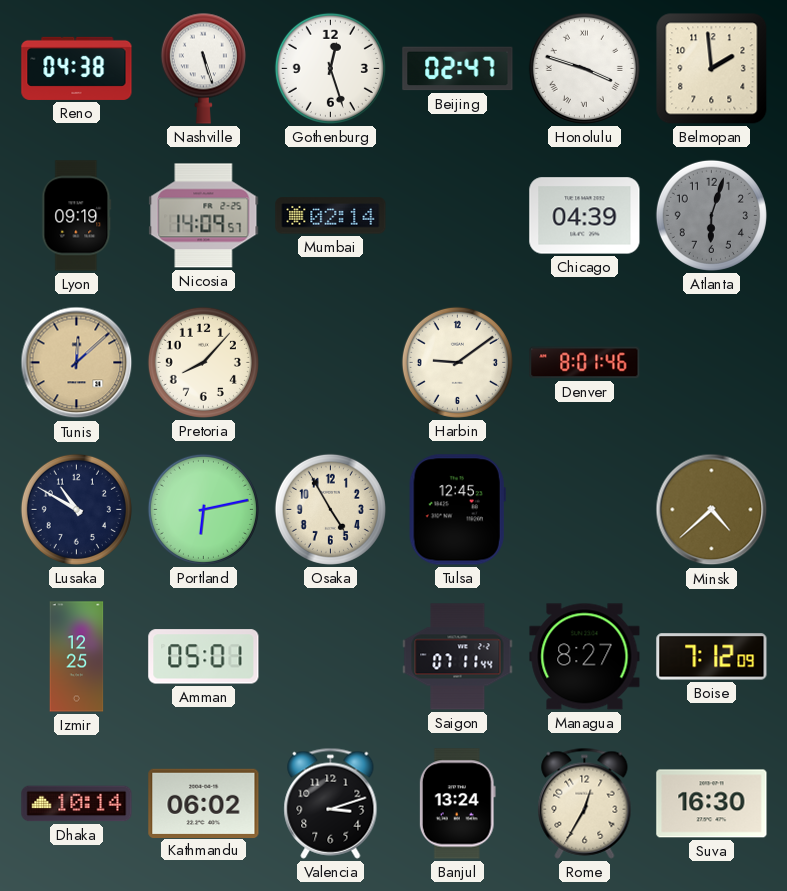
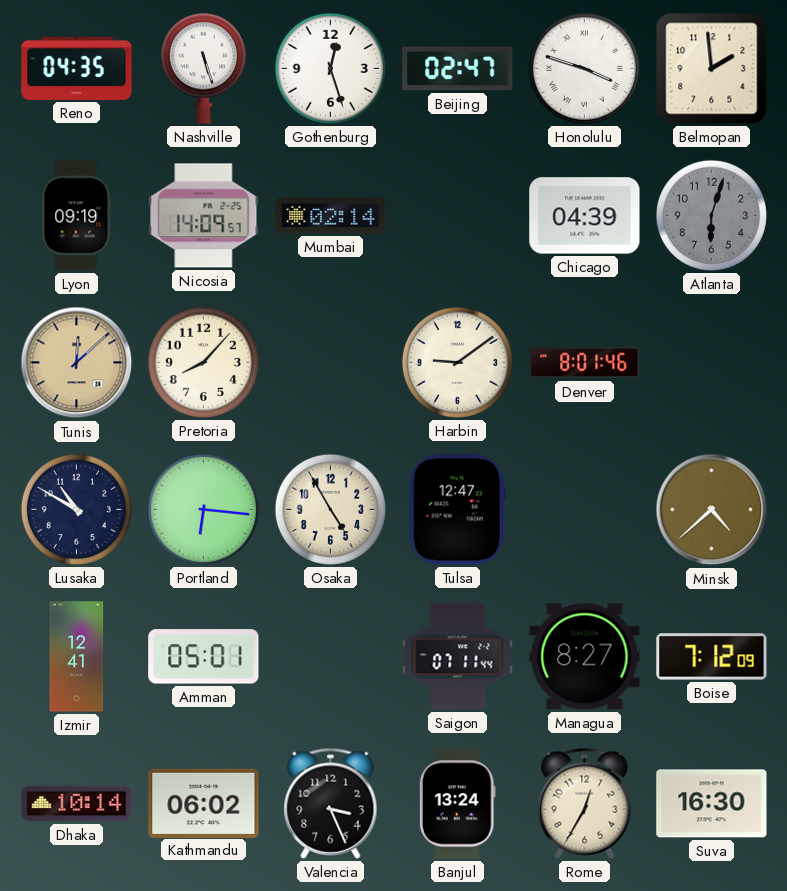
Reno: 04:38 -> 04:35 (77, 68)
Portland: 6:13 -> 6:16 (203, 509)
Tulsa: 12:45 -> 12:47 (457, 510)
Izmir: 12:25 -> 12:41 (77, 657)
Valencia: 3:12 -> 3:26 (331, 803)
